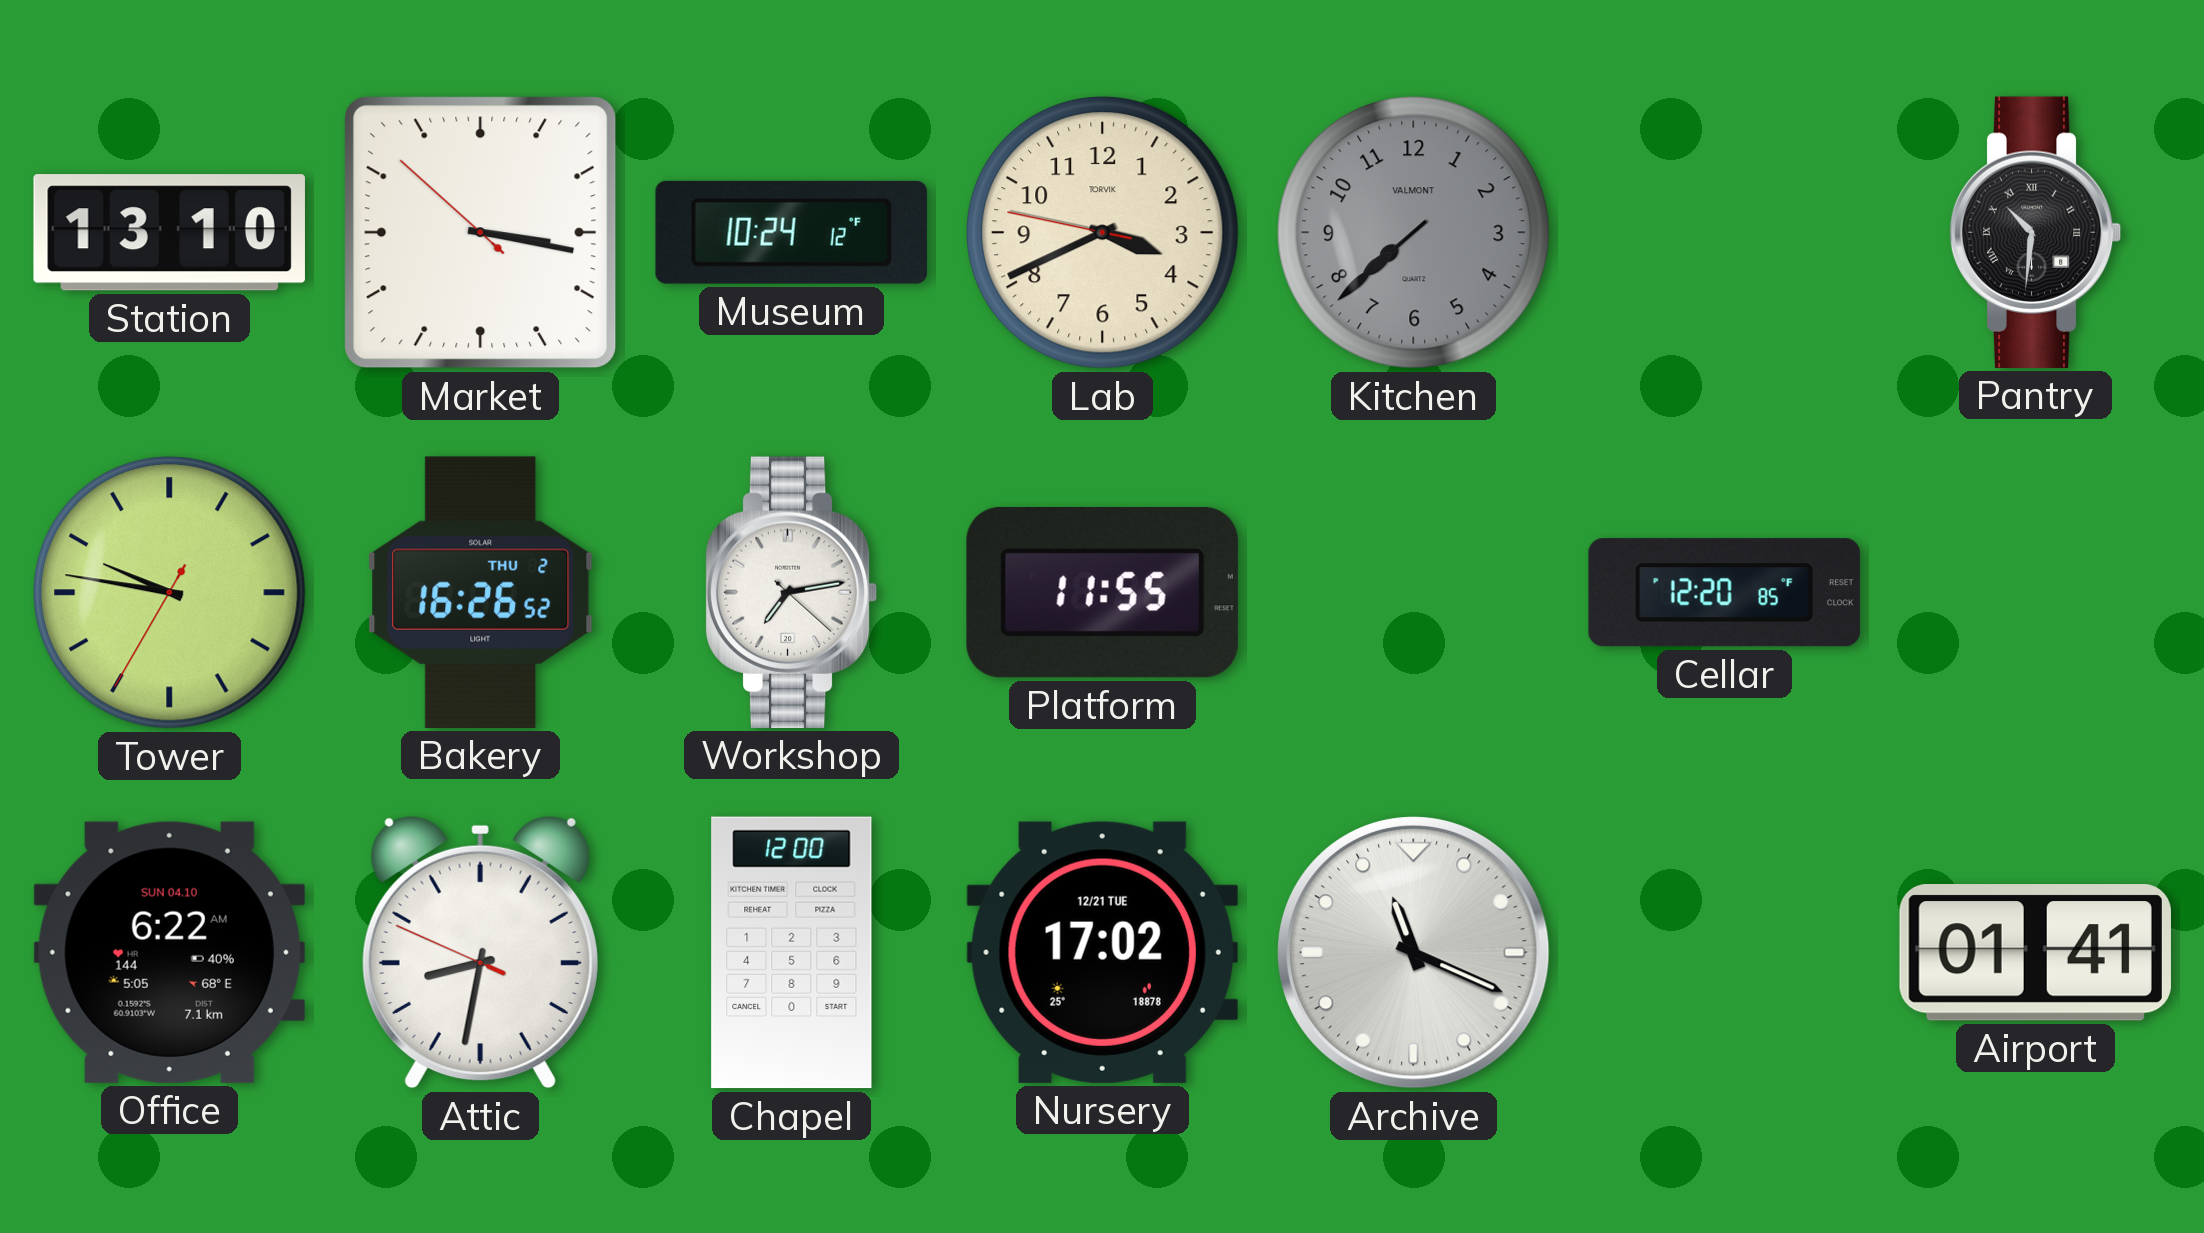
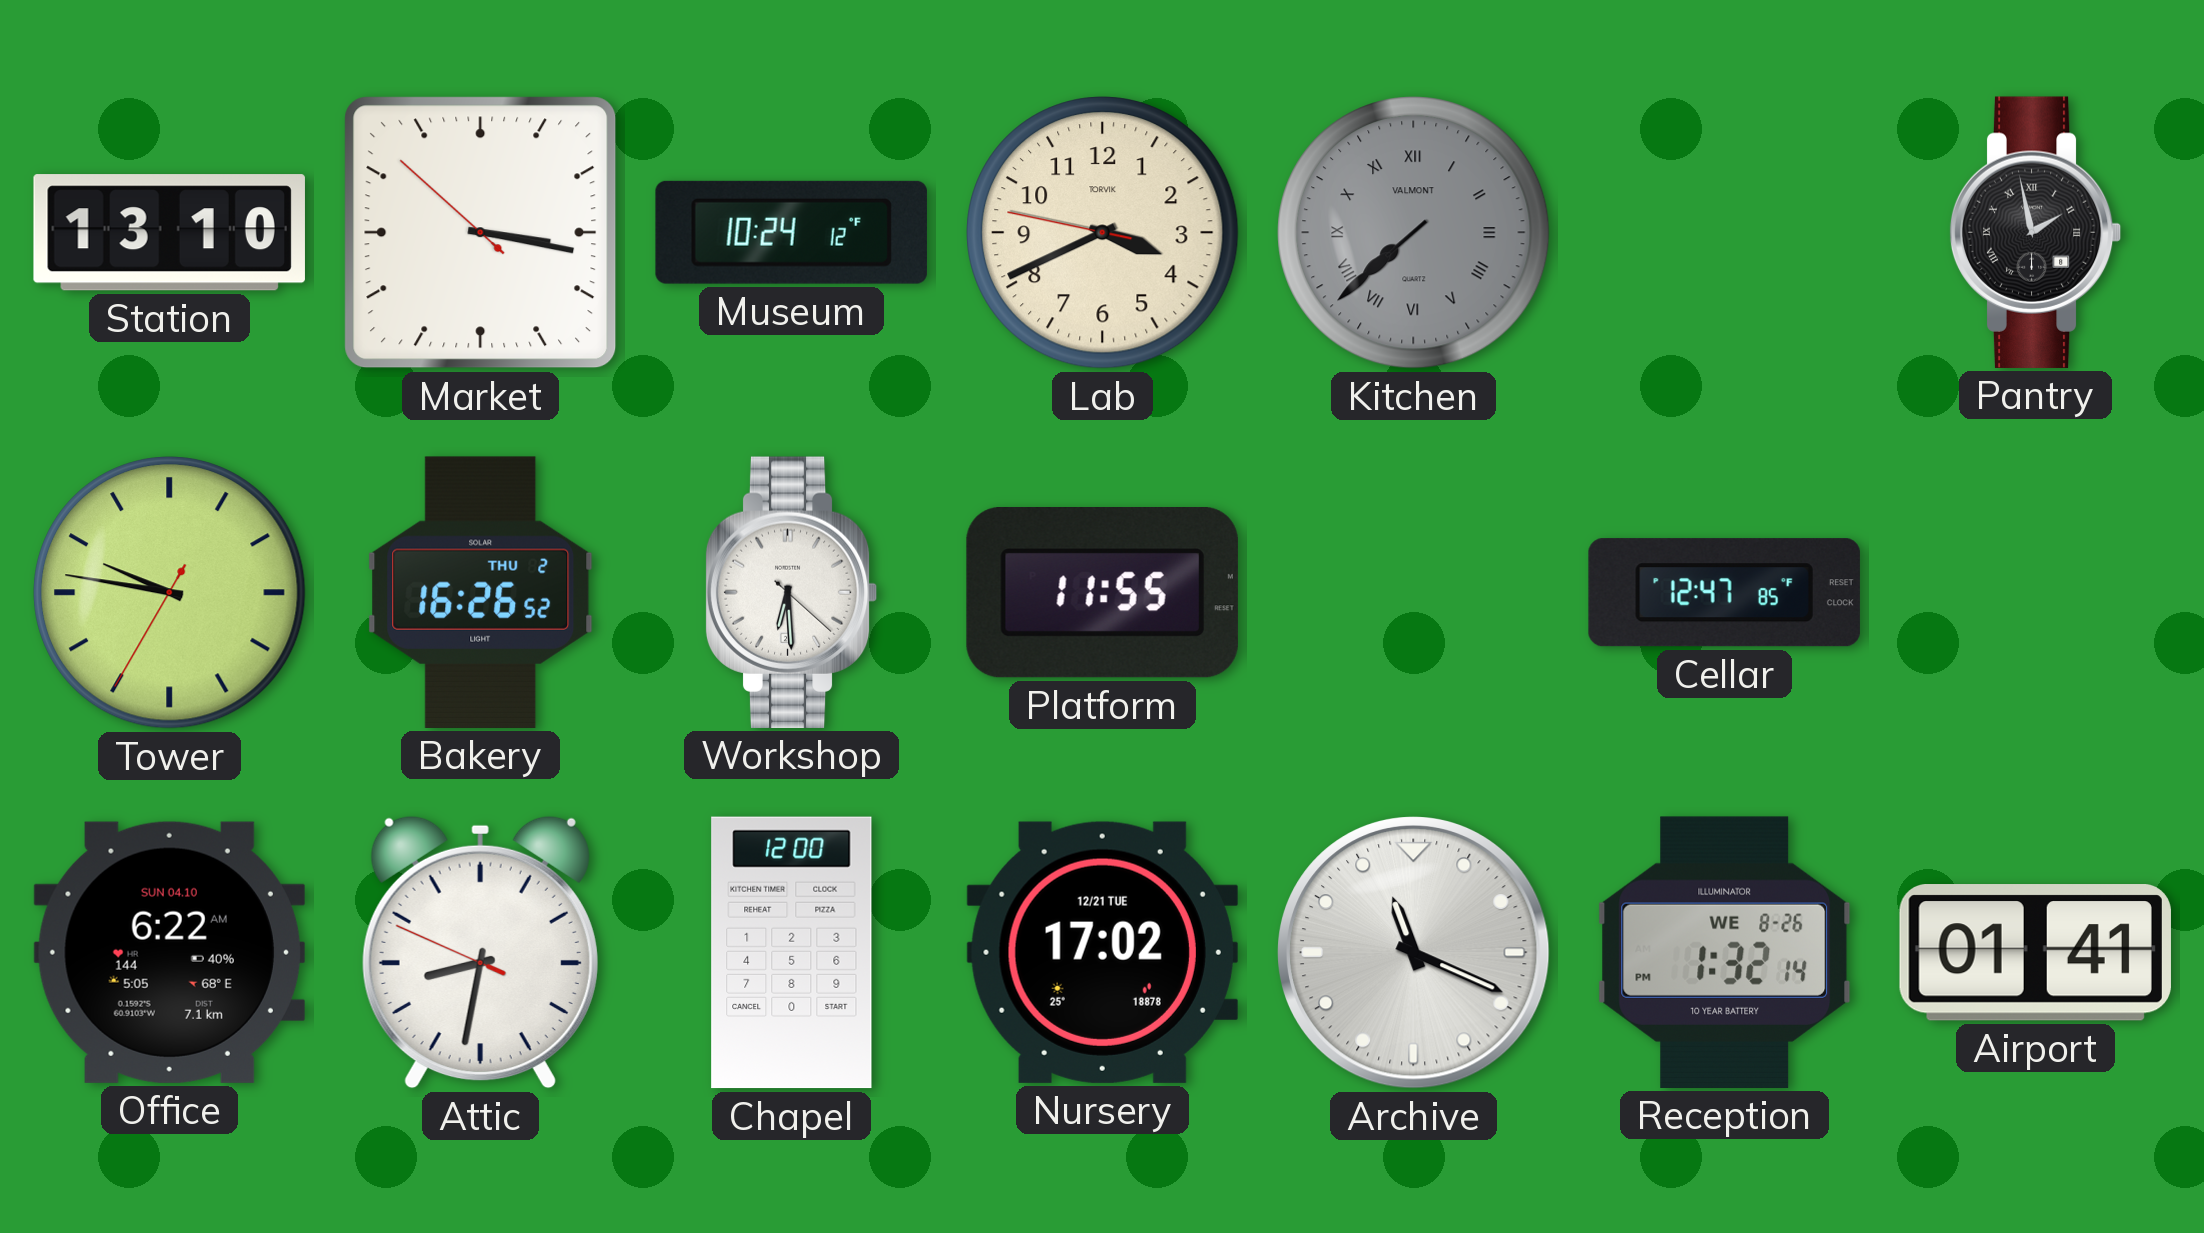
Kitchen numerals: Arabic -> Roman (1414, 233)
Pantry: 10:31 -> 1:58 (2035, 232)
Workshop: 7:13 -> 6:29 (791, 592)
Cellar: 12:20 -> 12:47 (1724, 593)
Reception: none -> 1:32 (1725, 952)
